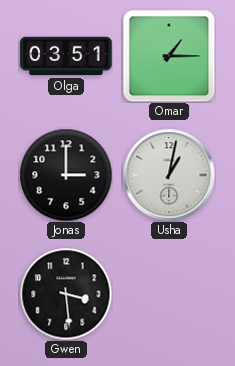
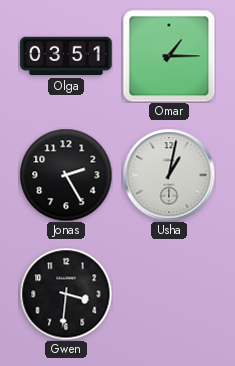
Jonas: 3:00 -> 2:25 (66, 175)
Gwen: 3:29 -> 3:31 (66, 294)
